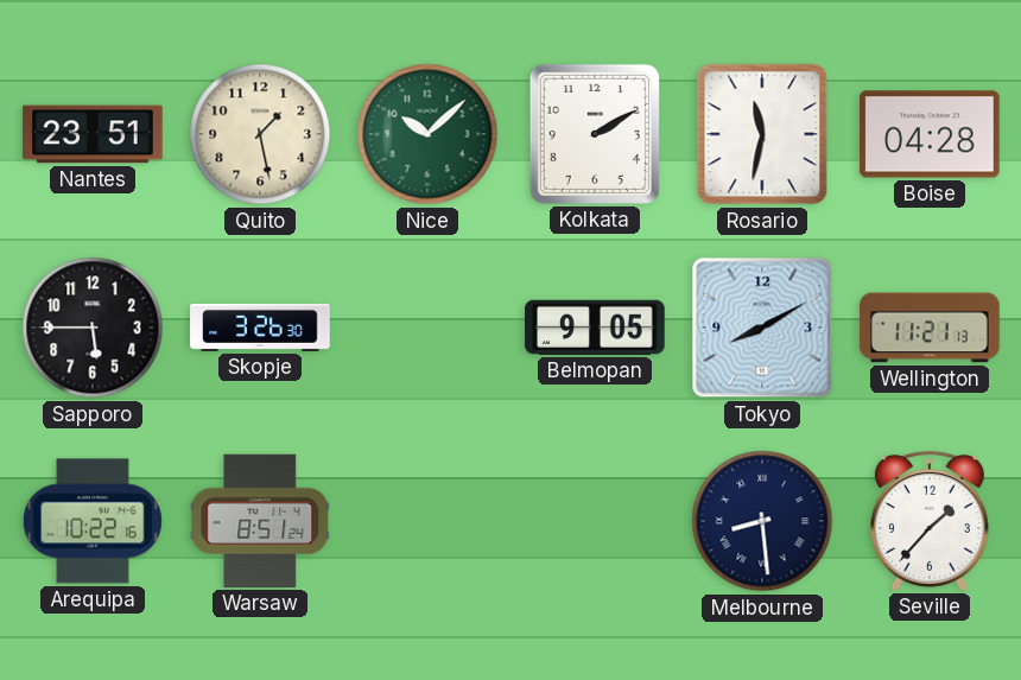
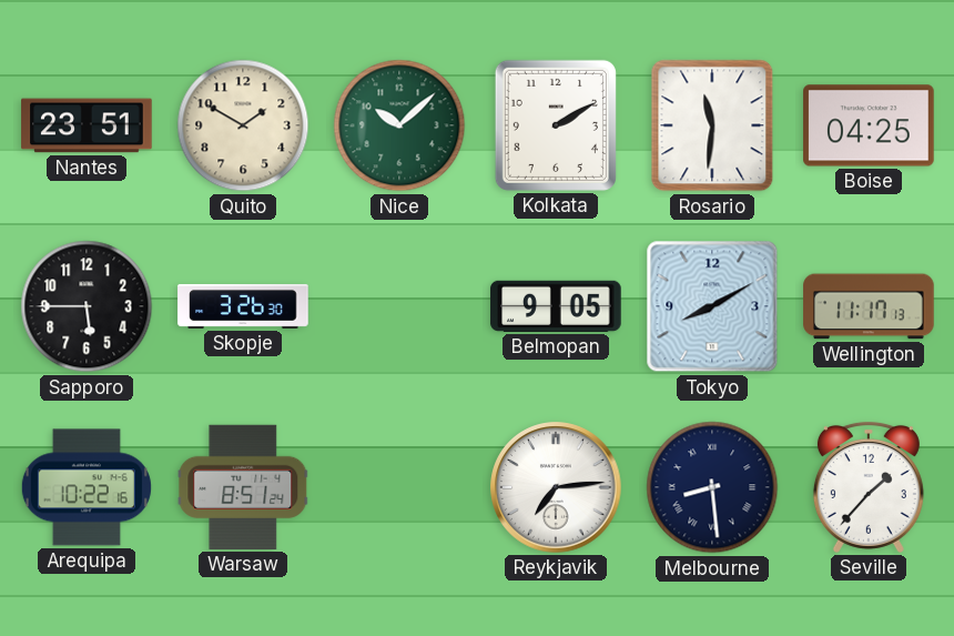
Quito: 1:28 -> 1:50 (243, 125)
Rosario: 11:32 -> 11:31 (712, 125)
Boise: 04:28 -> 04:25 (869, 125)
Wellington: 11:21 -> 11:17 (869, 306)
Reykjavik: none -> 7:14 (556, 487)
